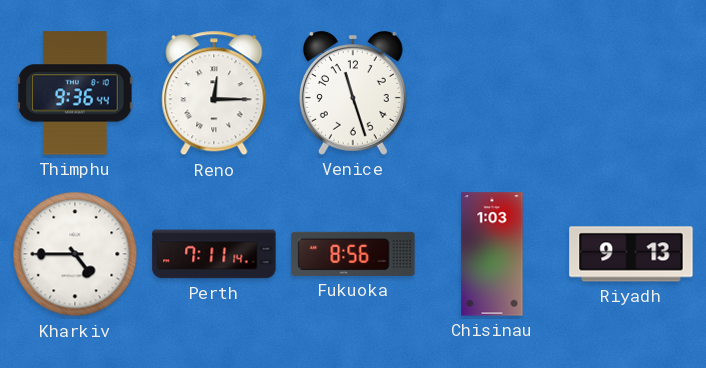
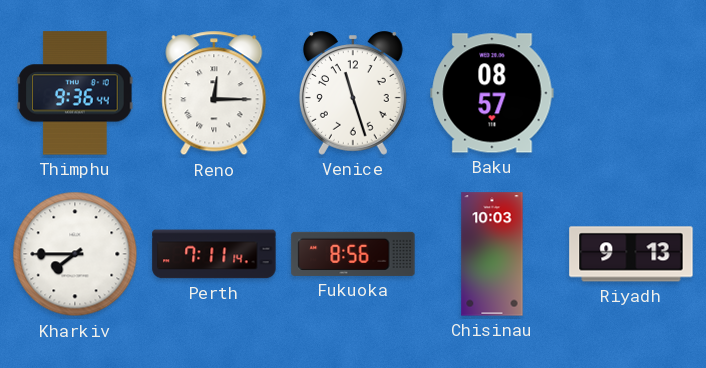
Baku: none -> 08:57 (492, 93)
Kharkiv: 4:45 -> 7:45 (75, 254)
Chisinau: 1:03 -> 10:03 (492, 254)
